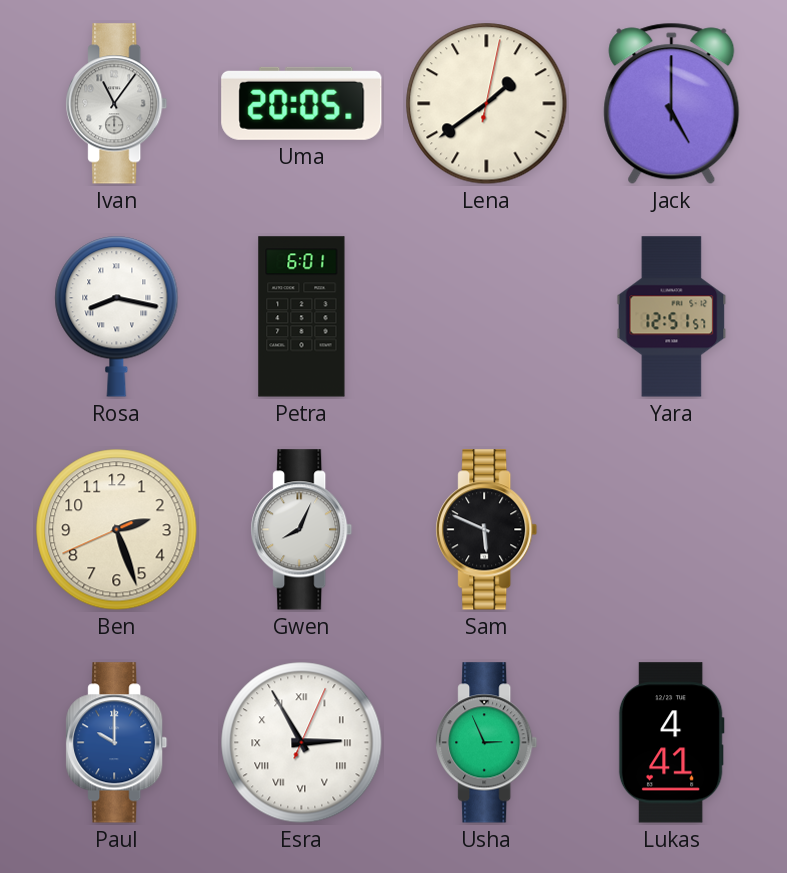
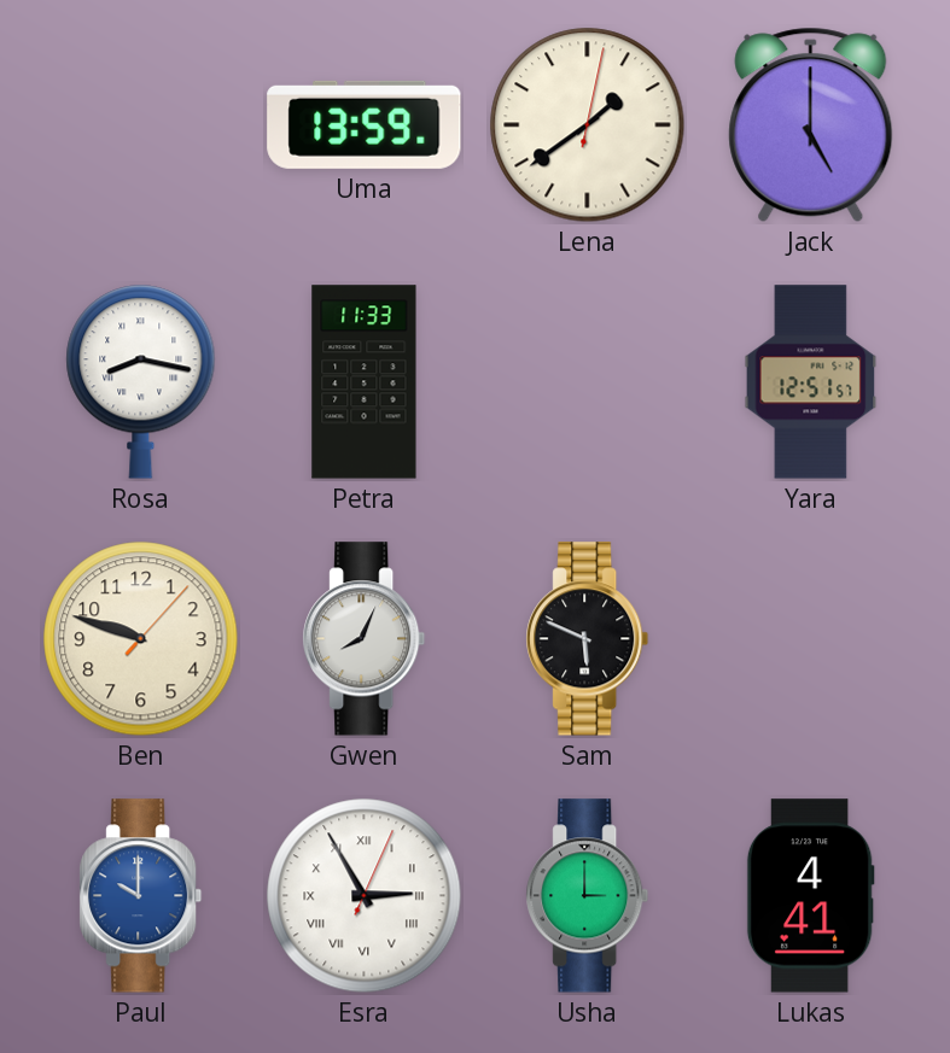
Ivan: 11:06 -> none (117, 104)
Uma: 20:05 -> 13:59 (365, 124)
Petra: 6:01 -> 11:33 (365, 382)
Ben: 2:26 -> 9:48 (141, 639)
Usha: 2:56 -> 3:00 (588, 896)
